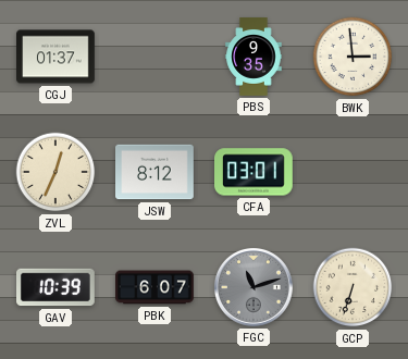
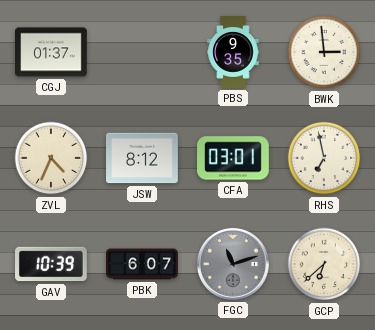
ZVL: 12:34 -> 4:34 (51, 158)
RHS: none -> 6:58 (324, 158)
GCP: 6:33 -> 6:38 (324, 264)
